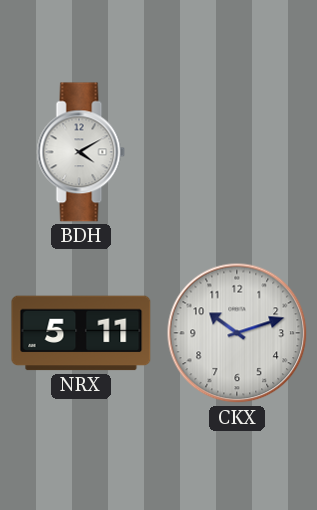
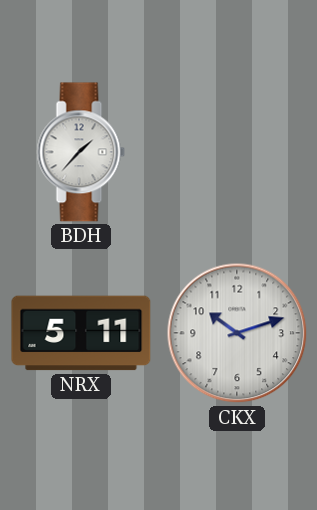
BDH: 4:10 -> 1:37 (81, 152)
